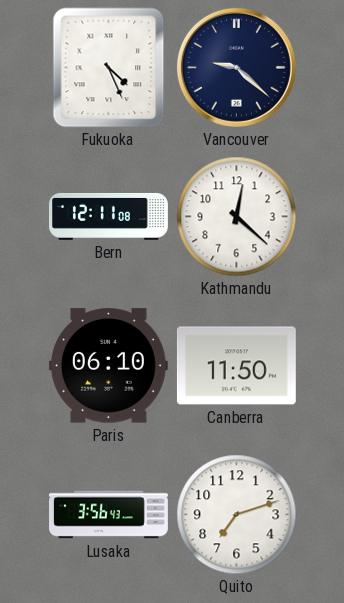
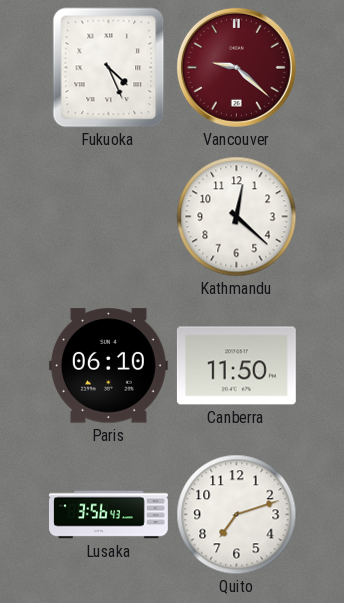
Vancouver dial: navy -> burgundy (236, 67)
Bern: 12:11 -> none (109, 216)
